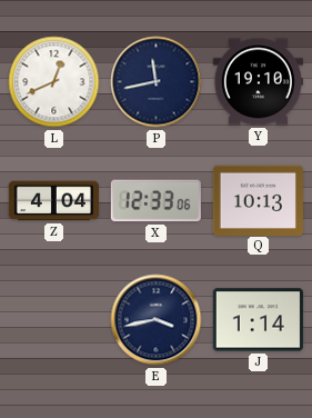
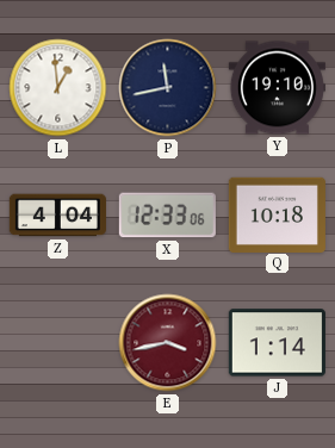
L: 12:41 -> 12:59 (58, 88)
Q: 10:13 -> 10:18 (277, 214)
E dial: navy -> burgundy (168, 343)
